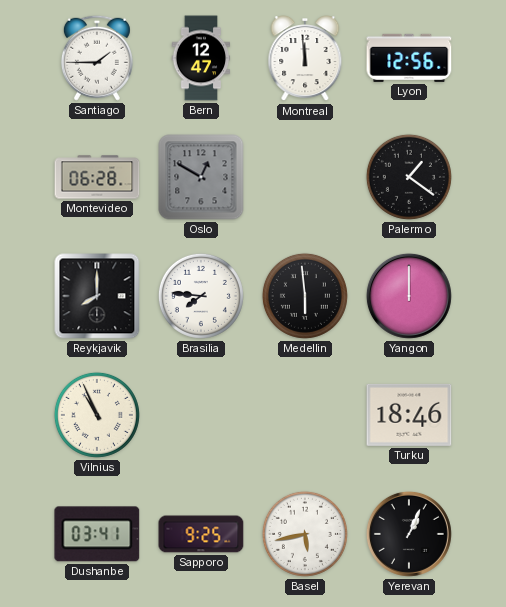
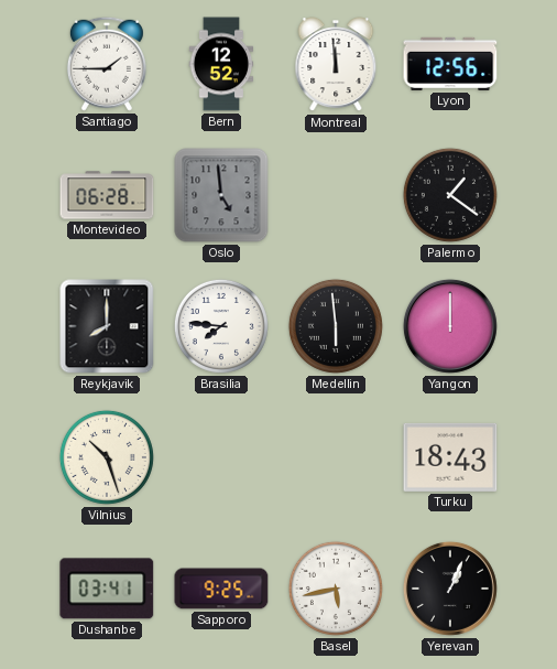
Bern: 12:47 -> 12:52 (221, 64)
Oslo: 12:50 -> 4:59 (221, 195)
Vilnius: 10:56 -> 10:27 (107, 457)
Turku: 18:46 -> 18:43 (450, 457)
